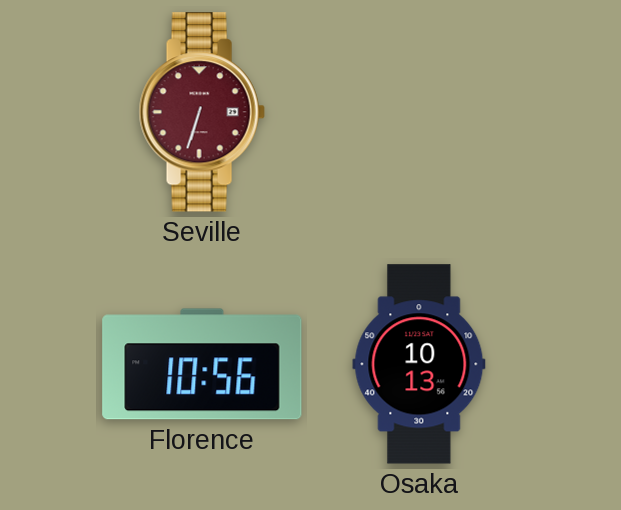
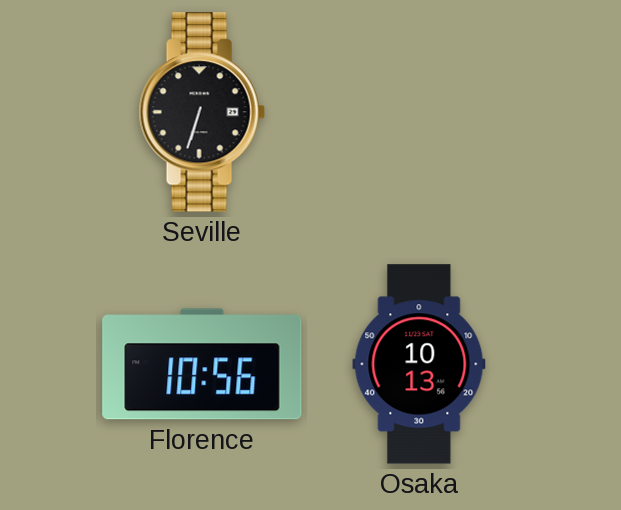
Seville dial: burgundy -> black (202, 112)
